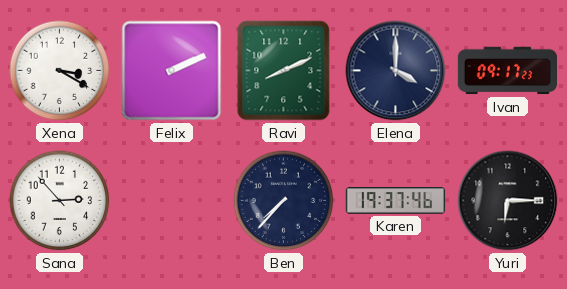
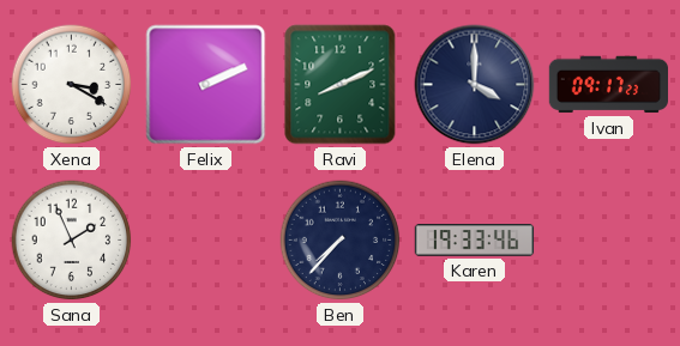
Sana: 2:53 -> 1:56 (72, 241)
Karen: 19:37 -> 19:33 (475, 241)
Yuri: 6:15 -> none (508, 201)
